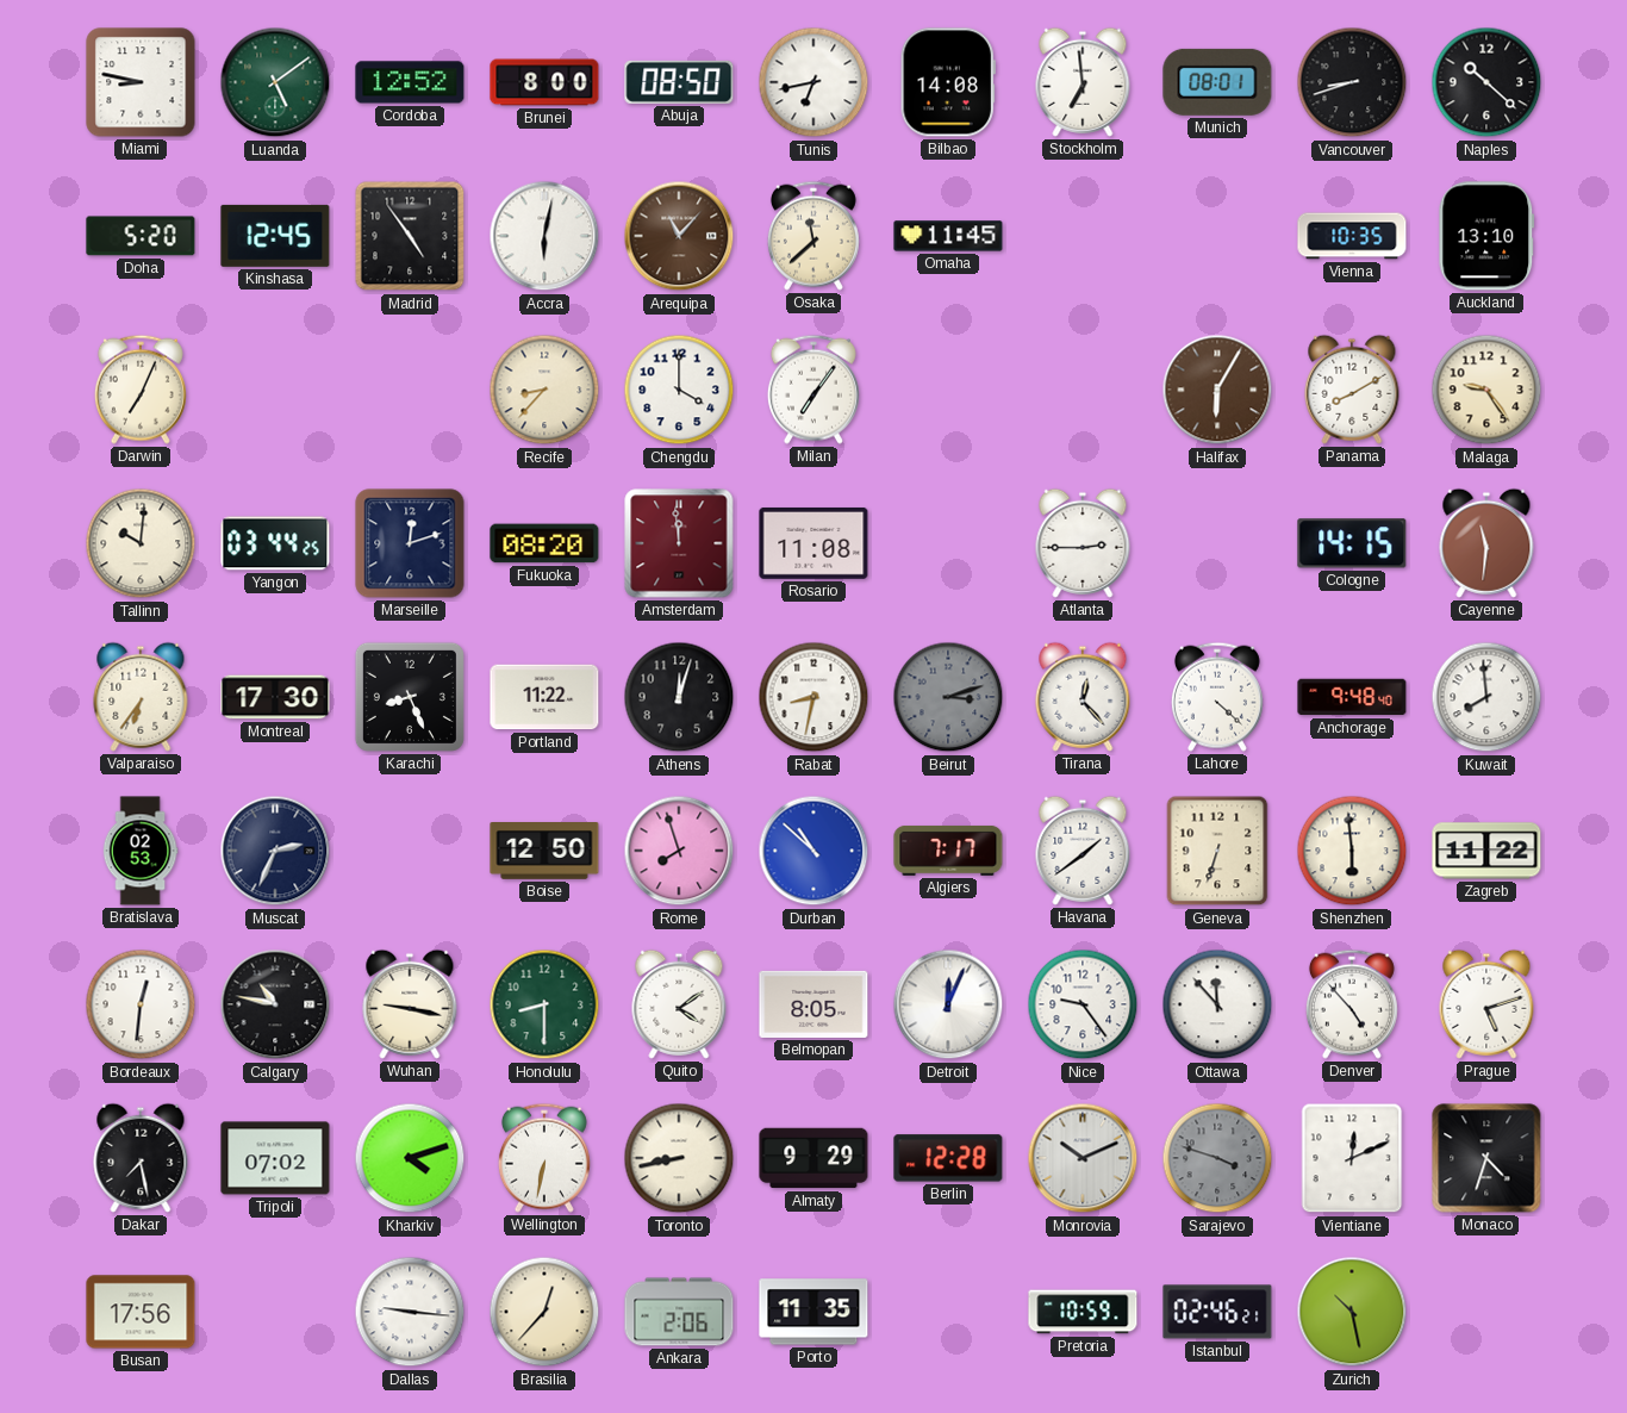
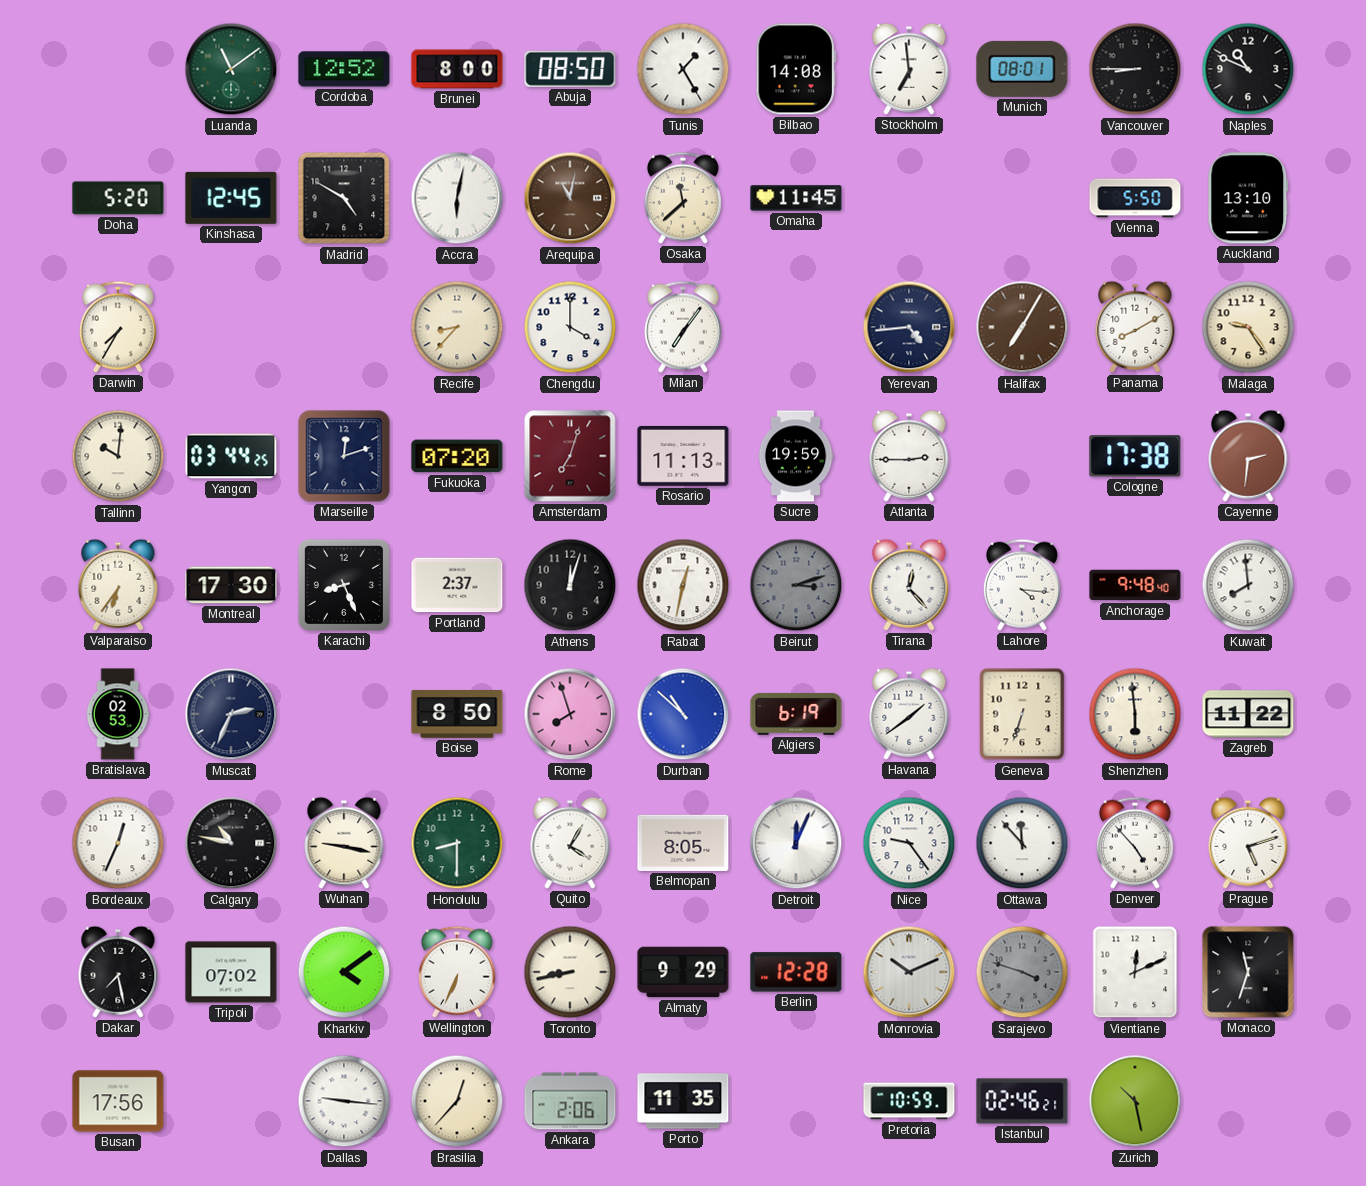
Miami: 8:47 -> none (141, 82)
Luanda: 5:09 -> 11:09 (231, 69)
Tunis: 6:43 -> 1:25 (683, 69)
Vancouver: 8:42 -> 8:45 (1135, 69)
Naples: 10:22 -> 10:49 (1248, 69)
Madrid: 4:54 -> 4:50 (344, 198)
Arequipa: 11:07 -> 11:02 (570, 198)
Vienna: 10:35 -> 5:50 (1135, 198)
Darwin: 7:04 -> 7:35 (118, 327)
Yerevan: none -> 4:44 (909, 327)
Halifax: 6:05 -> 7:05 (1022, 327)
Fukuoka: 08:20 -> 07:20 (457, 456)
Amsterdam: 11:59 -> 7:03 (570, 456)
Rosario: 11:08 -> 11:13 (683, 456)
Sucre: none -> 19:59 (796, 456)
Cologne: 14:15 -> 17:38 (1135, 456)
Cayenne: 11:31 -> 2:31 (1248, 456)
Portland: 11:22 -> 2:37 (457, 585)
Rabat: 8:32 -> 12:32 (683, 585)
Lahore: 4:22 -> 4:16 (1022, 585)
Boise: 12:50 -> 8:50 (457, 715)
Algiers: 7:17 -> 6:19 (796, 714)
Bordeaux: 12:31 -> 12:34 (118, 843)
Quito: 4:09 -> 4:05 (570, 843)
Kharkiv: 4:12 -> 4:09 (344, 972)
Wellington: 6:32 -> 6:34 (457, 972)
Monaco: 4:33 -> 11:33 (1248, 972)
